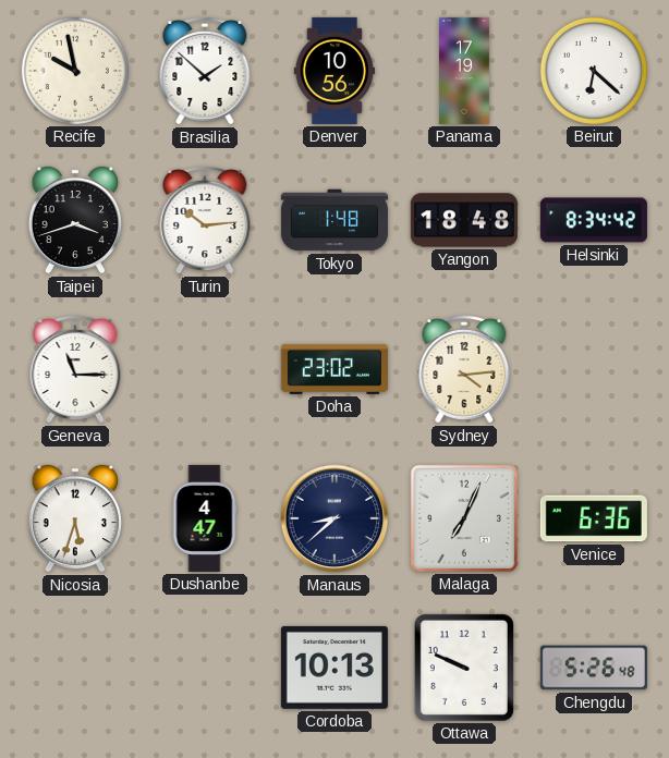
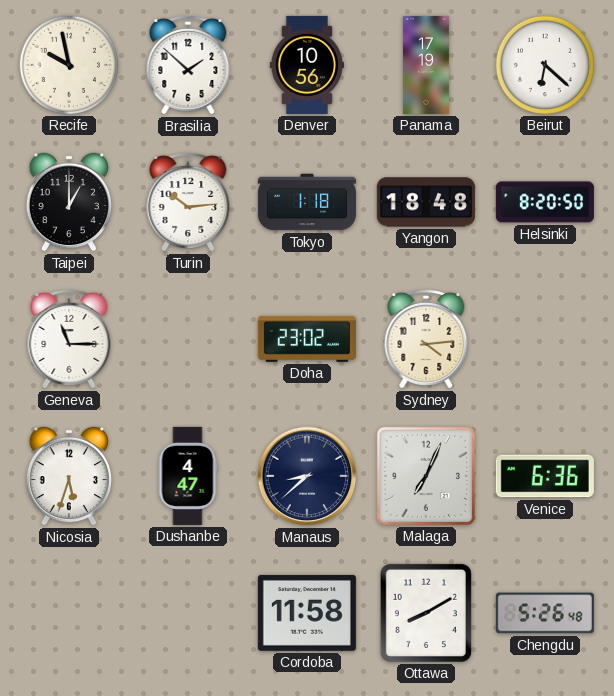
Taipei: 3:42 -> 1:00 (69, 202)
Tokyo: 1:48 -> 1:18 (307, 202)
Helsinki: 8:34 -> 8:20 (545, 202)
Cordoba: 10:13 -> 11:58 (307, 613)
Ottawa: 9:49 -> 8:10 (426, 613)
